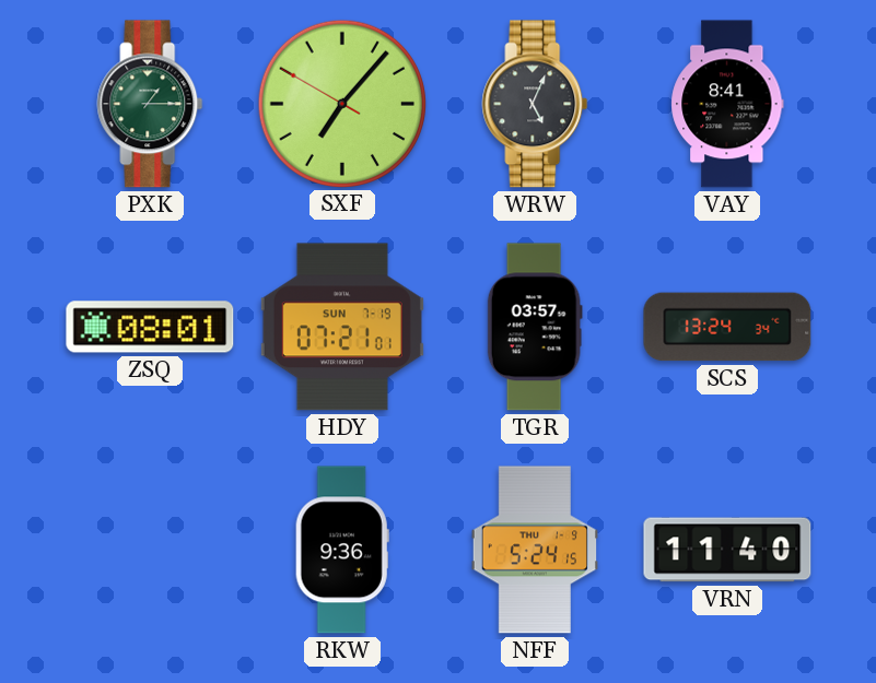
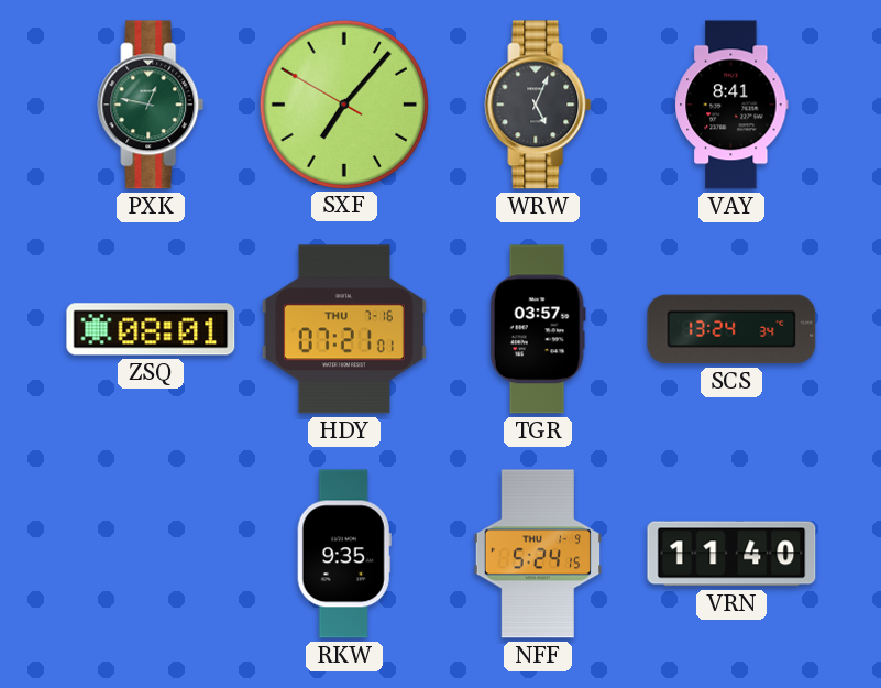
PXK: 1:15 -> 12:47 (151, 105)
HDY date: SUN 7-19 -> THU 7-16 (344, 329)
RKW: 9:36 -> 9:35 (344, 554)
